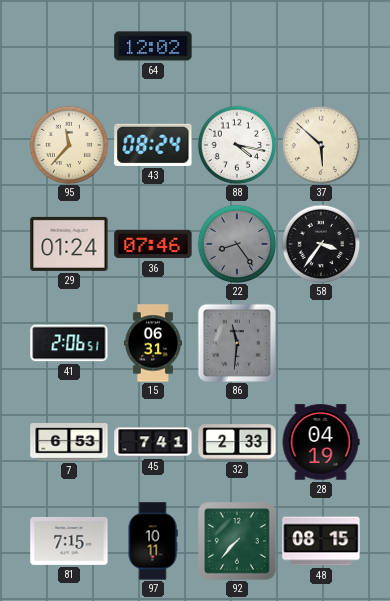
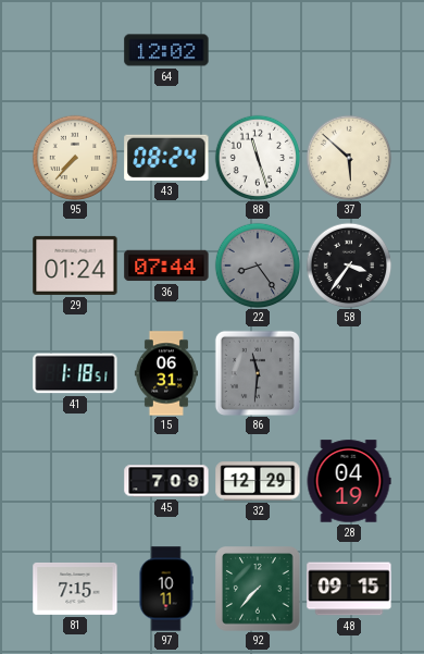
95: 11:37 -> 7:37 (75, 158)
88: 4:17 -> 11:27 (258, 158)
36: 07:46 -> 07:44 (166, 266)
41: 2:06 -> 1:18 (75, 373)
7: 6:53 -> none (69, 443)
45: 7:41 -> 7:09 (166, 481)
32: 2:33 -> 12:29 (258, 481)
48: 08:15 -> 09:15 (349, 589)
